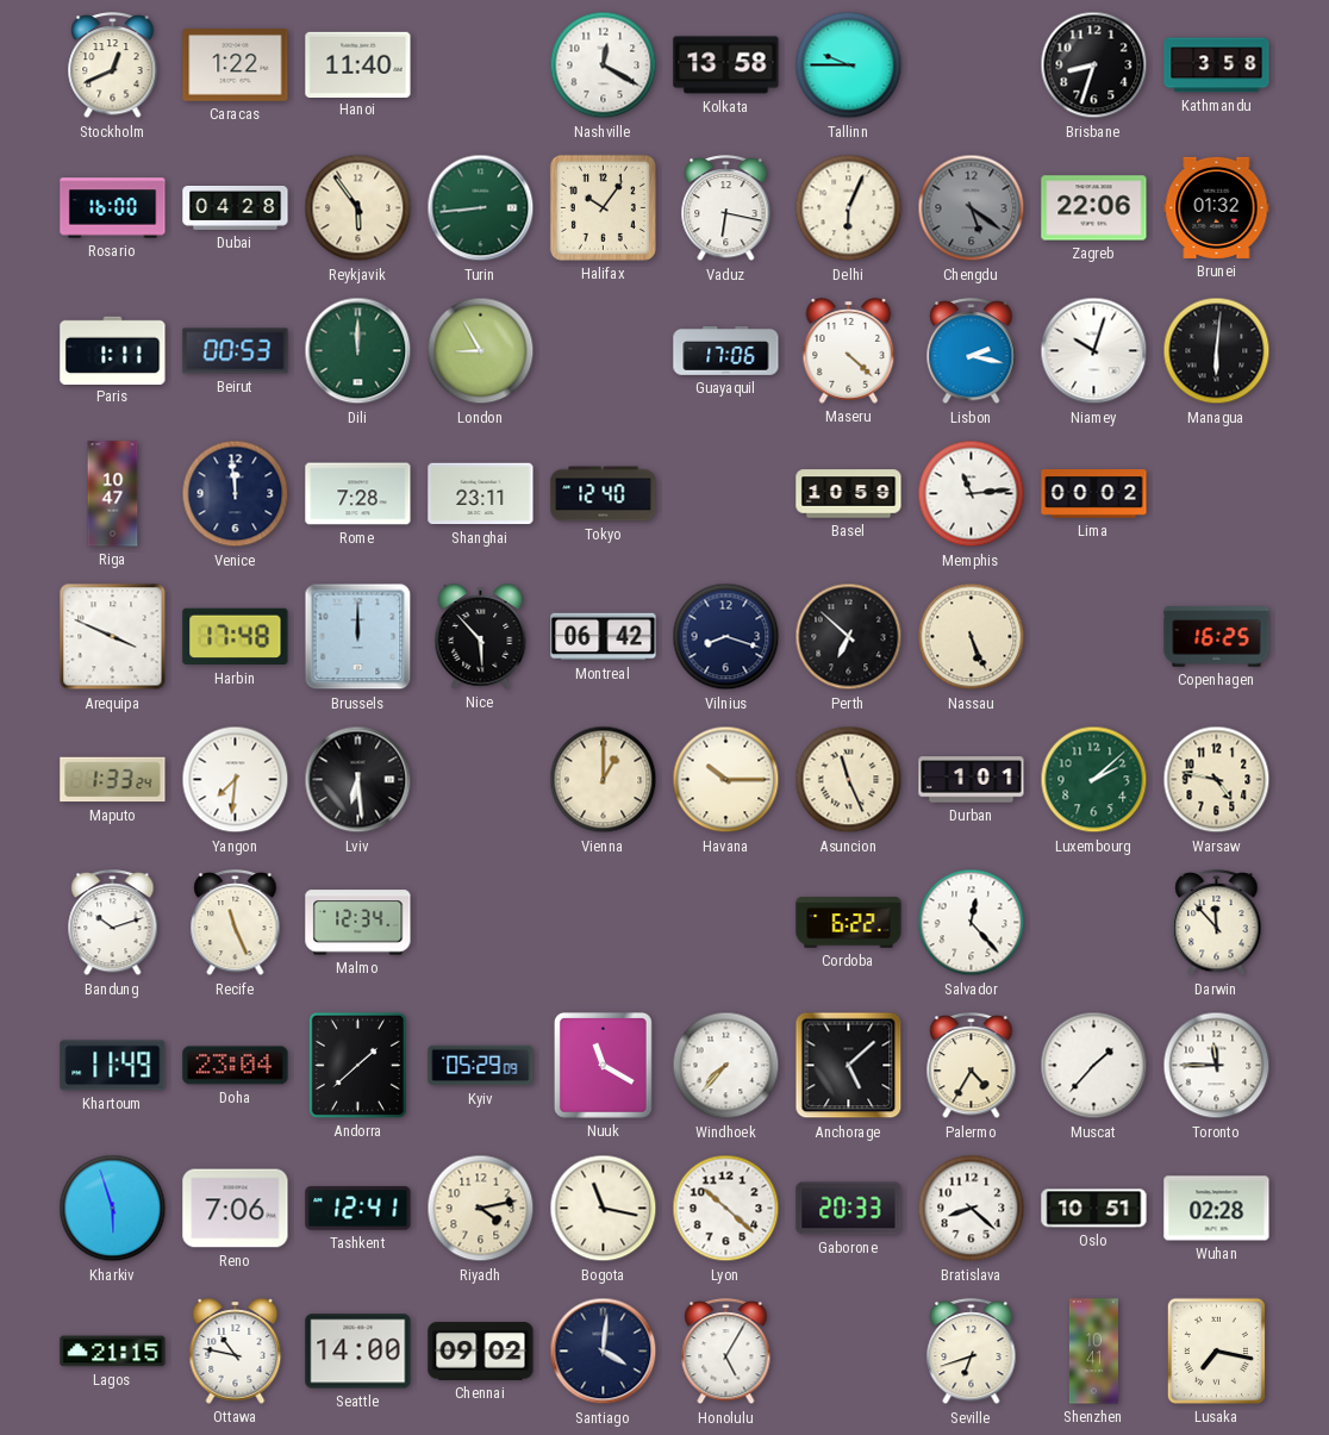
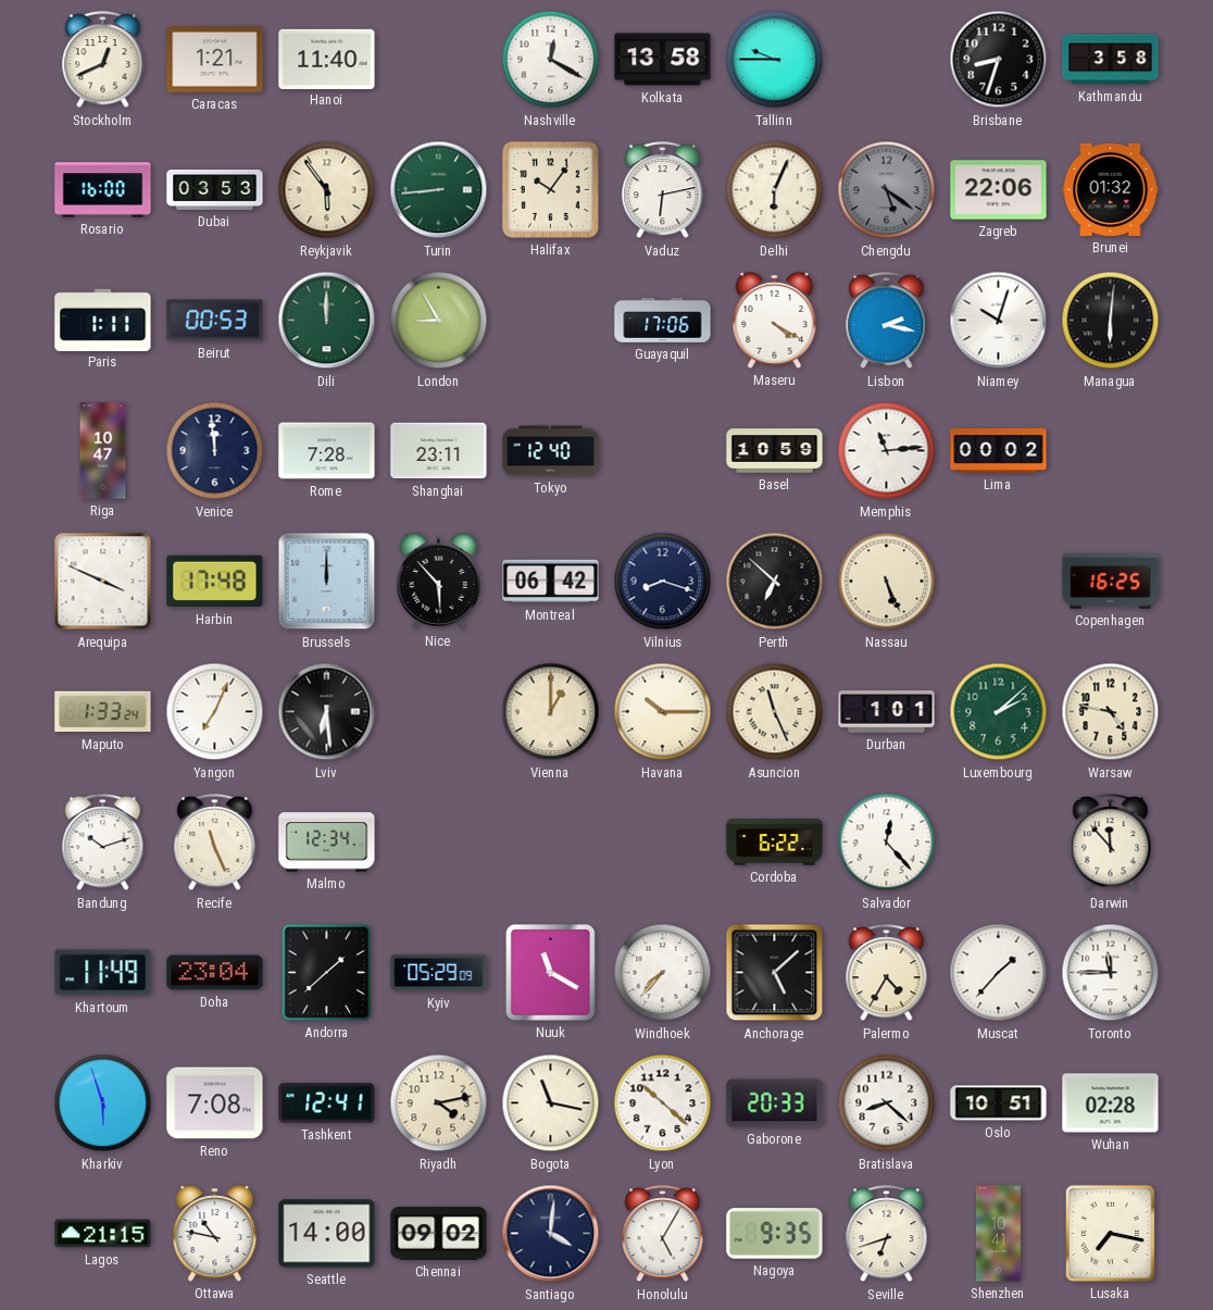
Caracas: 1:22 -> 1:21 (215, 60)
Dubai: 04:28 -> 03:53 (215, 190)
Vaduz: 6:17 -> 6:13 (663, 190)
Maseru: 4:22 -> 4:20 (775, 321)
Yangon: 7:31 -> 7:04 (215, 712)
Reno: 7:06 -> 7:08 (215, 1103)
Nagoya: none -> 9:35 (775, 1234)
